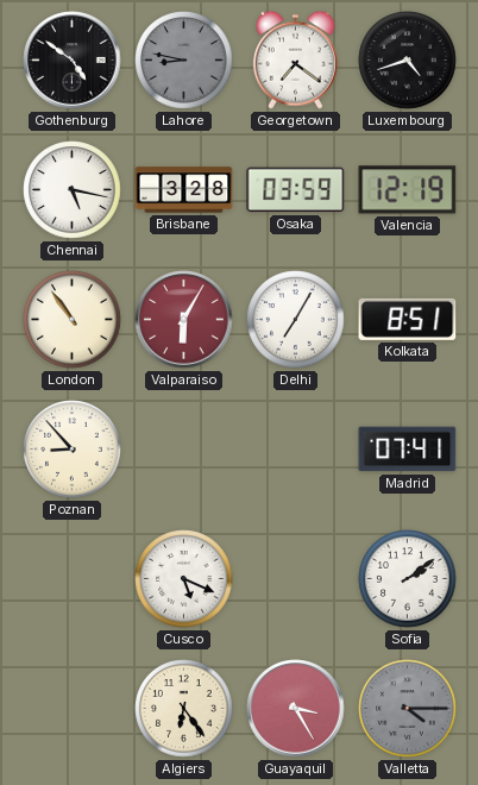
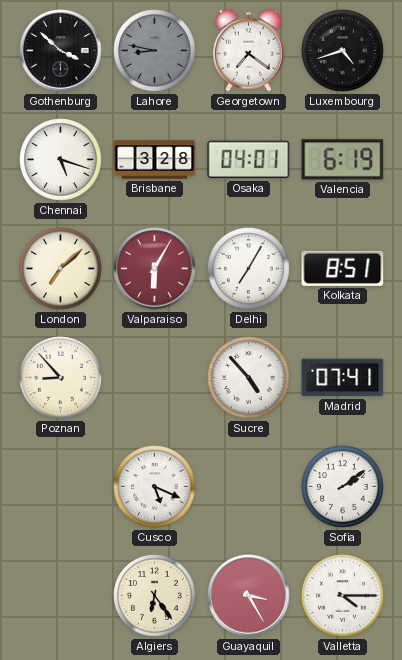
Gothenburg: 4:51 -> 3:52 (61, 51)
Chennai: 5:17 -> 5:18 (61, 160)
Osaka: 03:59 -> 04:01 (249, 160)
Valencia: 12:19 -> 6:19 (343, 160)
London: 10:54 -> 7:08 (61, 269)
Sucre: none -> 4:53 (249, 378)
Valletta dial: grey -> white (343, 596)
